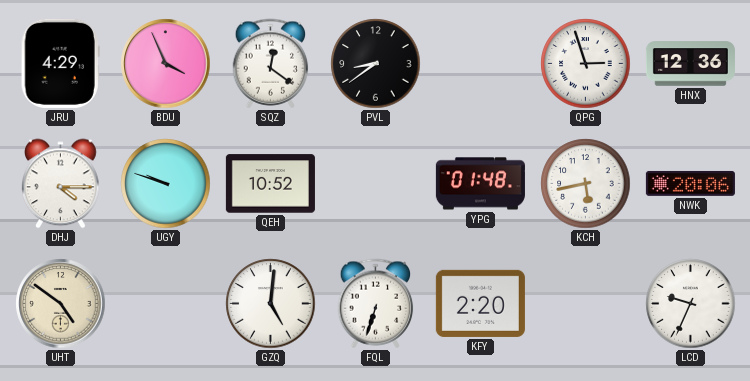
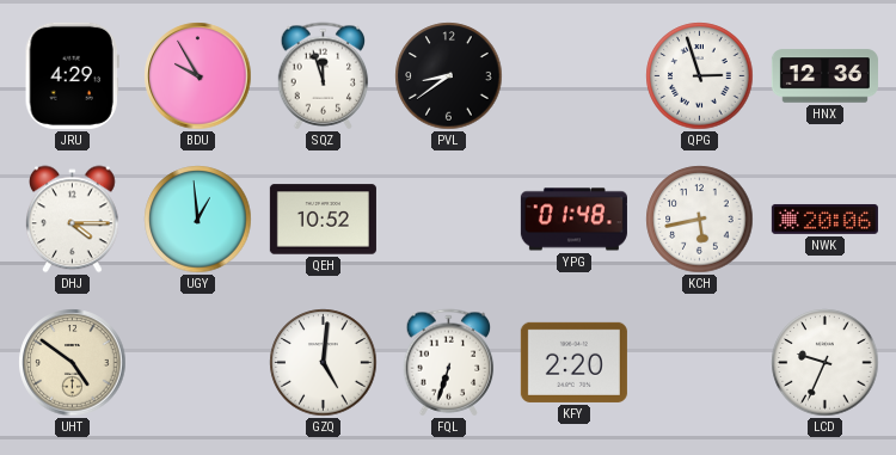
BDU: 3:56 -> 9:55 (198, 76)
SQZ: 12:21 -> 11:57 (324, 76)
UGY: 9:48 -> 12:59 (198, 220)
